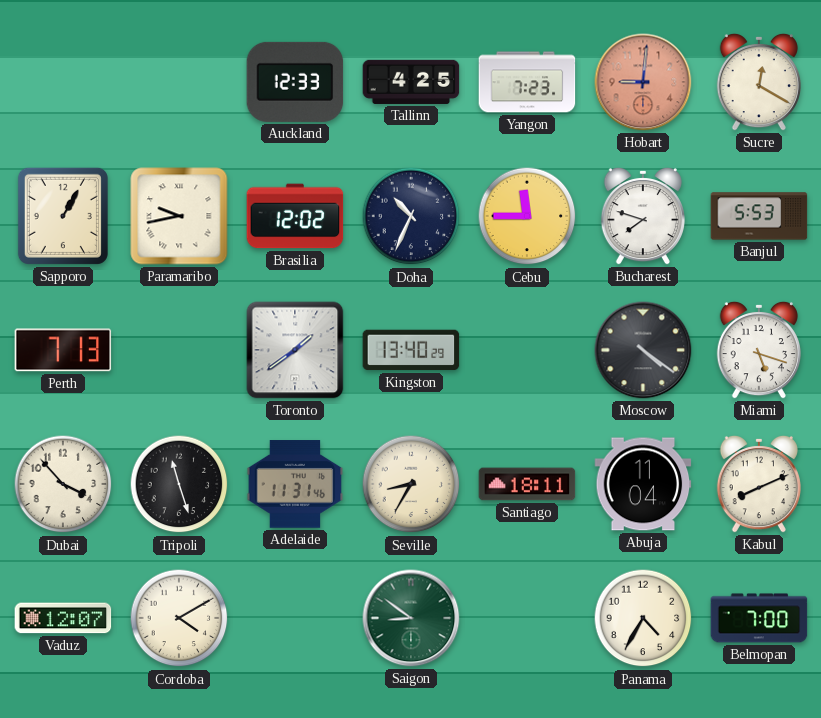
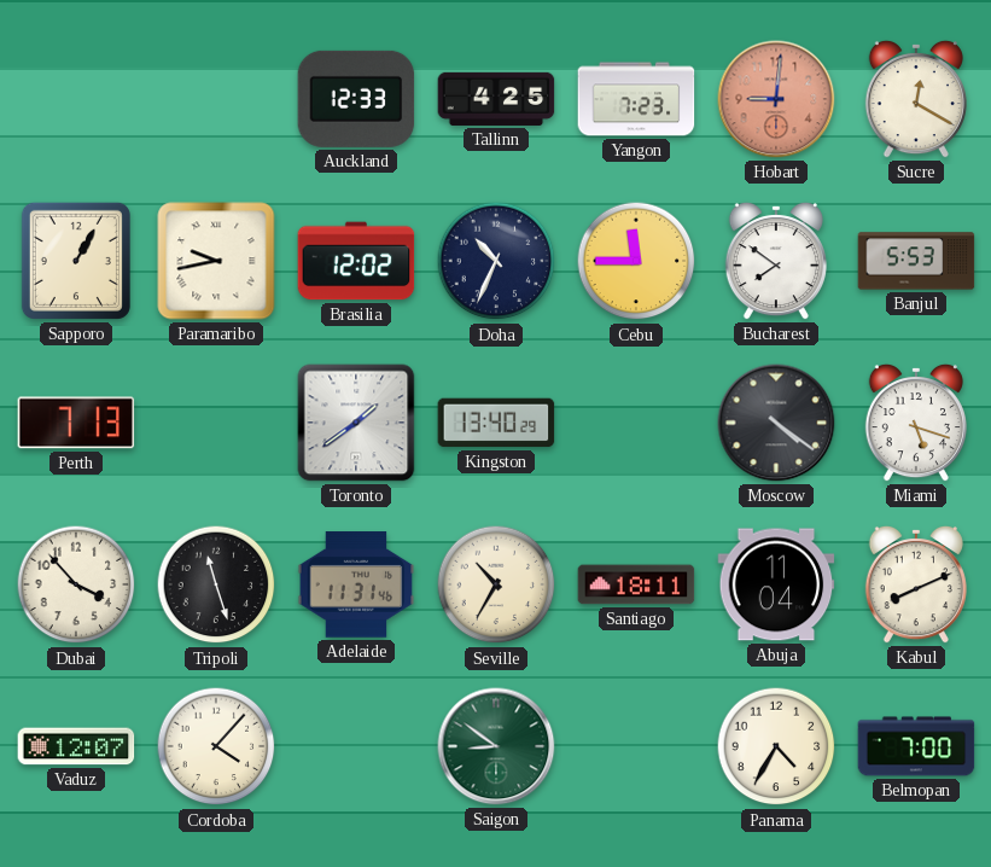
Bucharest: 7:48 -> 7:51 (776, 261)
Seville: 8:35 -> 10:35 (496, 584)
Cordoba: 4:10 -> 4:07 (216, 746)
